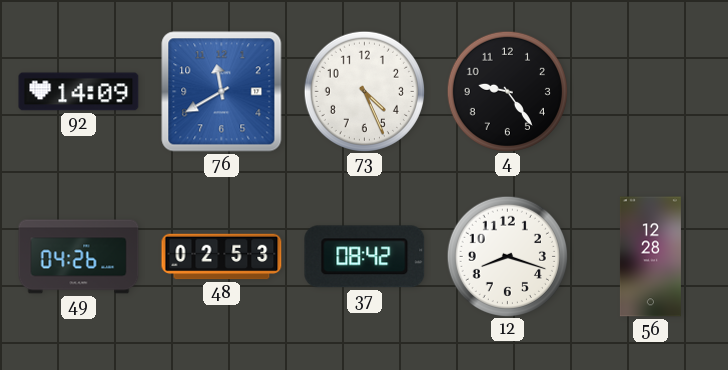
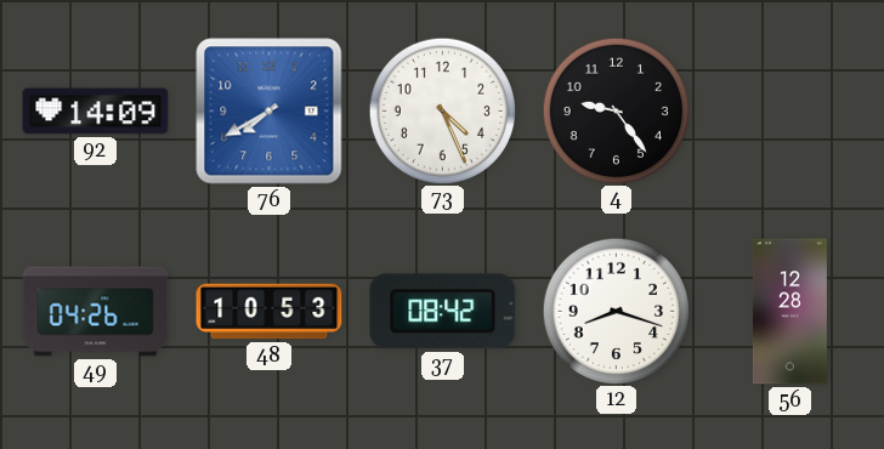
76: 11:40 -> 7:40 (270, 112)
48: 02:53 -> 10:53 (270, 312)
